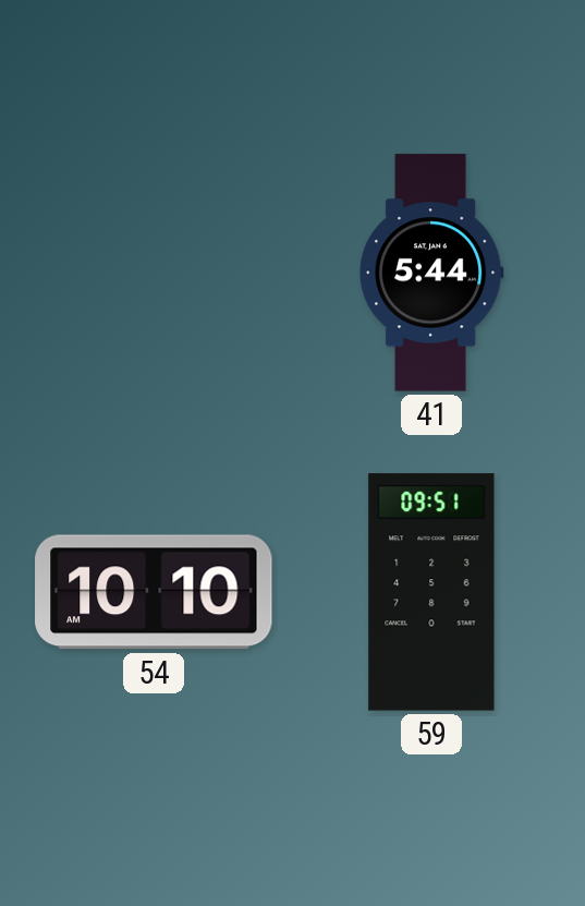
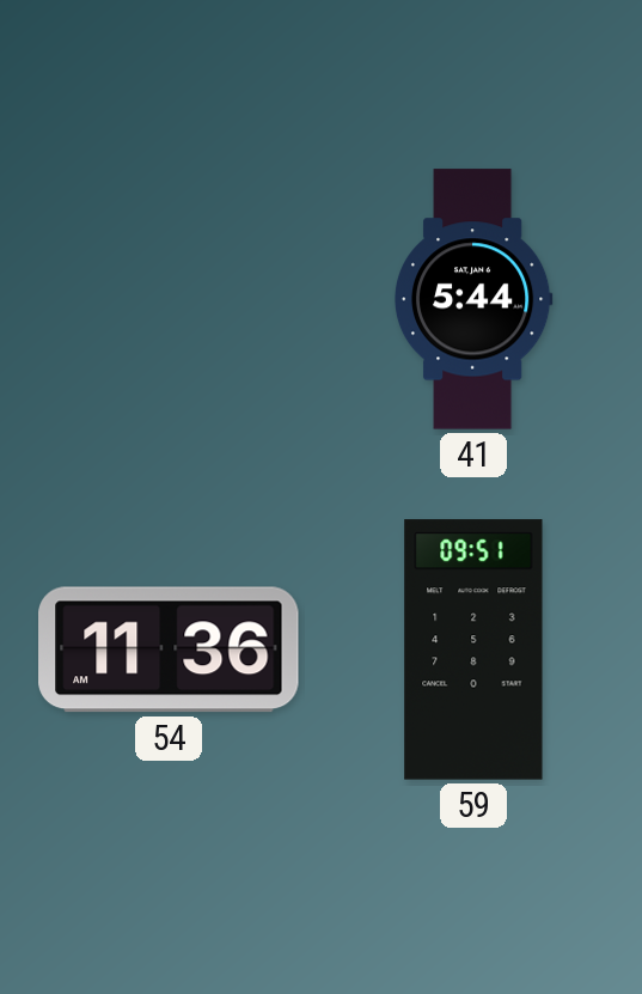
54: 10:10 -> 11:36 (169, 650)
